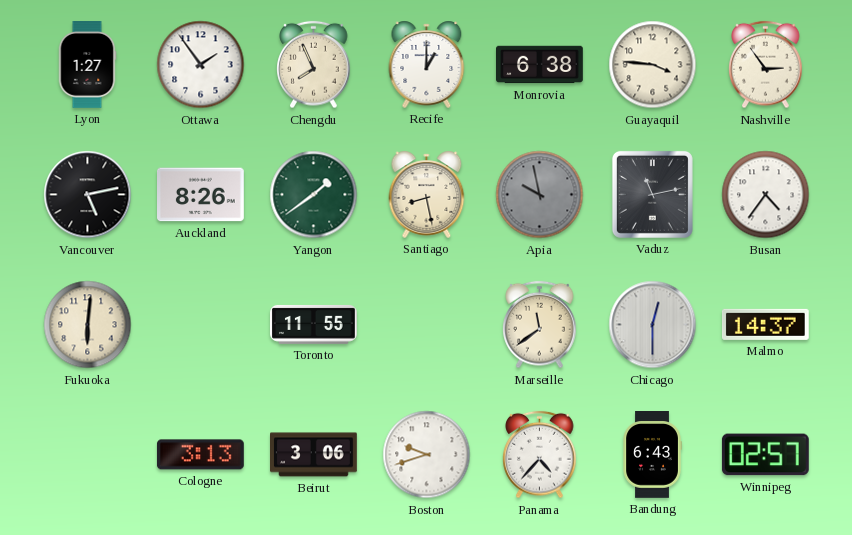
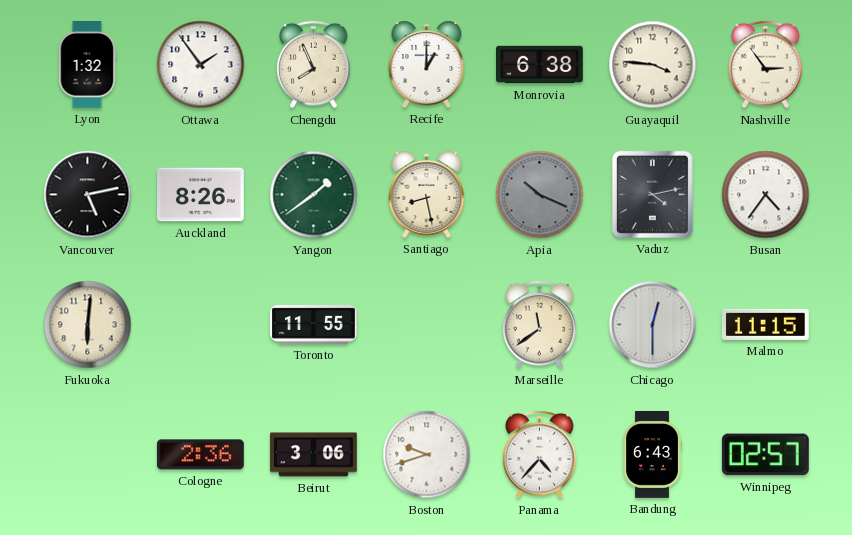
Lyon: 1:27 -> 1:32 (87, 65)
Apia: 9:58 -> 10:19 (540, 195)
Vaduz: 11:13 -> 4:13 (652, 194)
Malmo: 14:37 -> 11:15 (765, 324)
Cologne: 3:13 -> 2:36 (200, 455)
